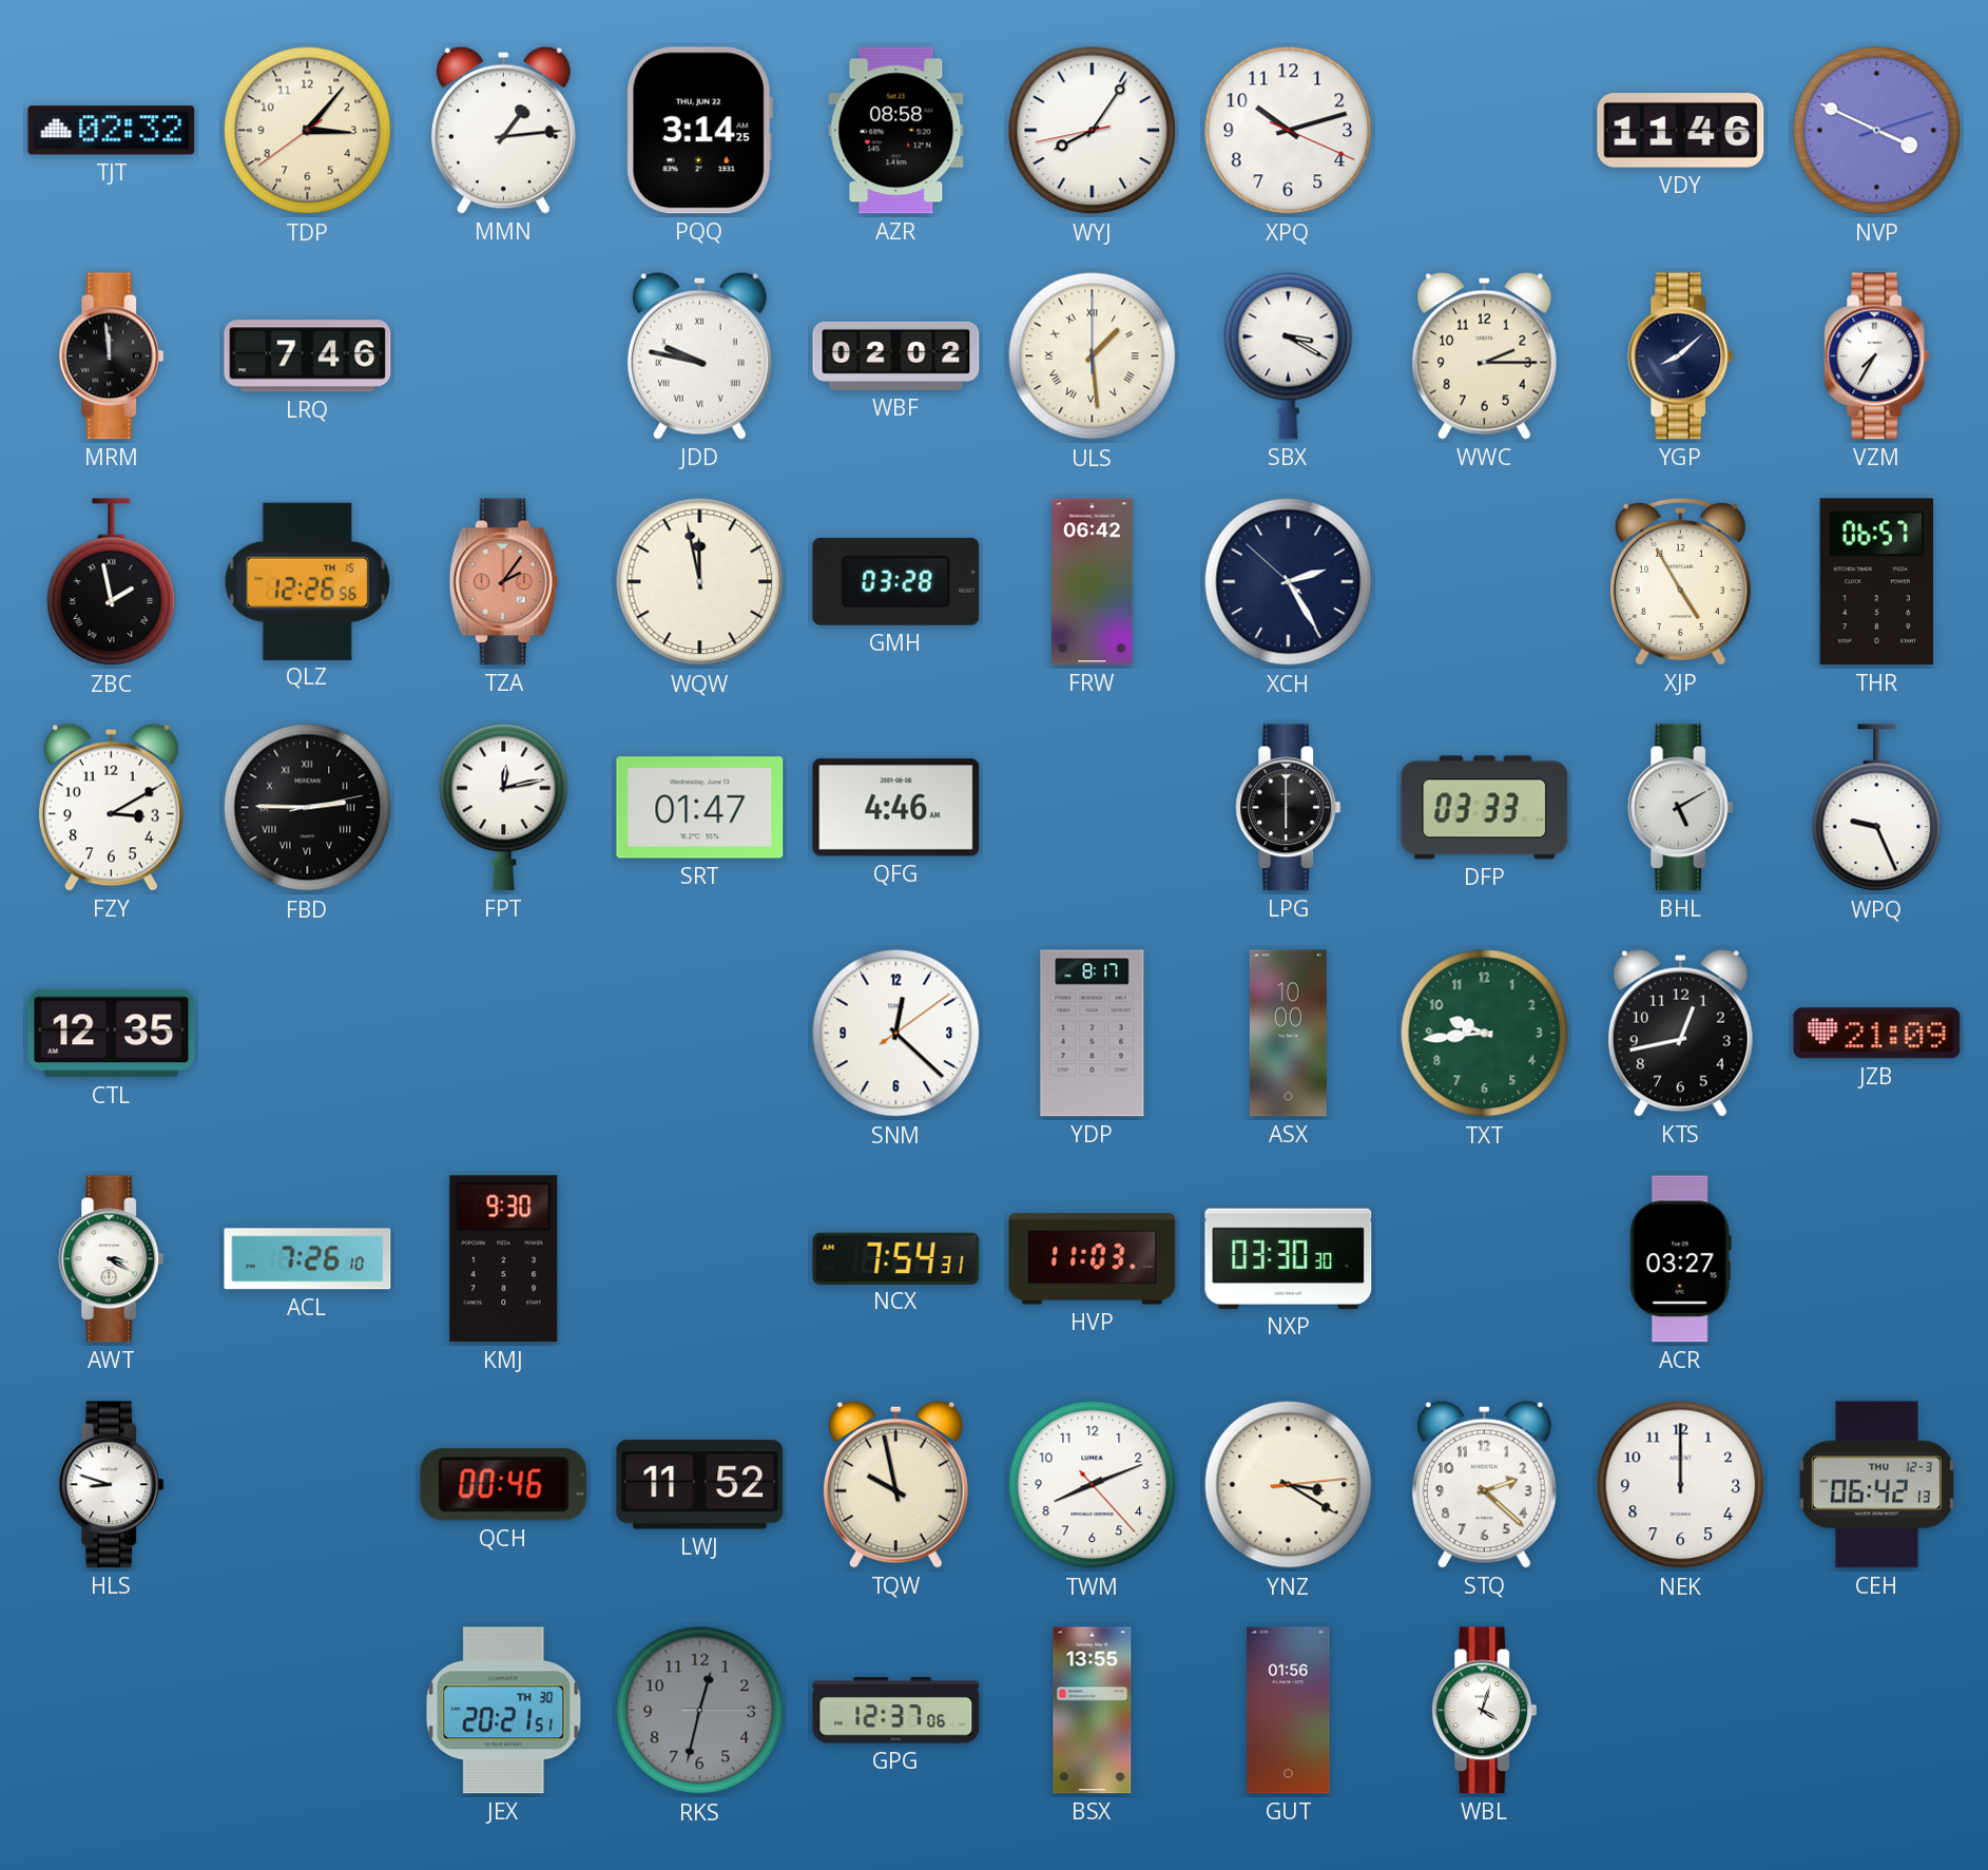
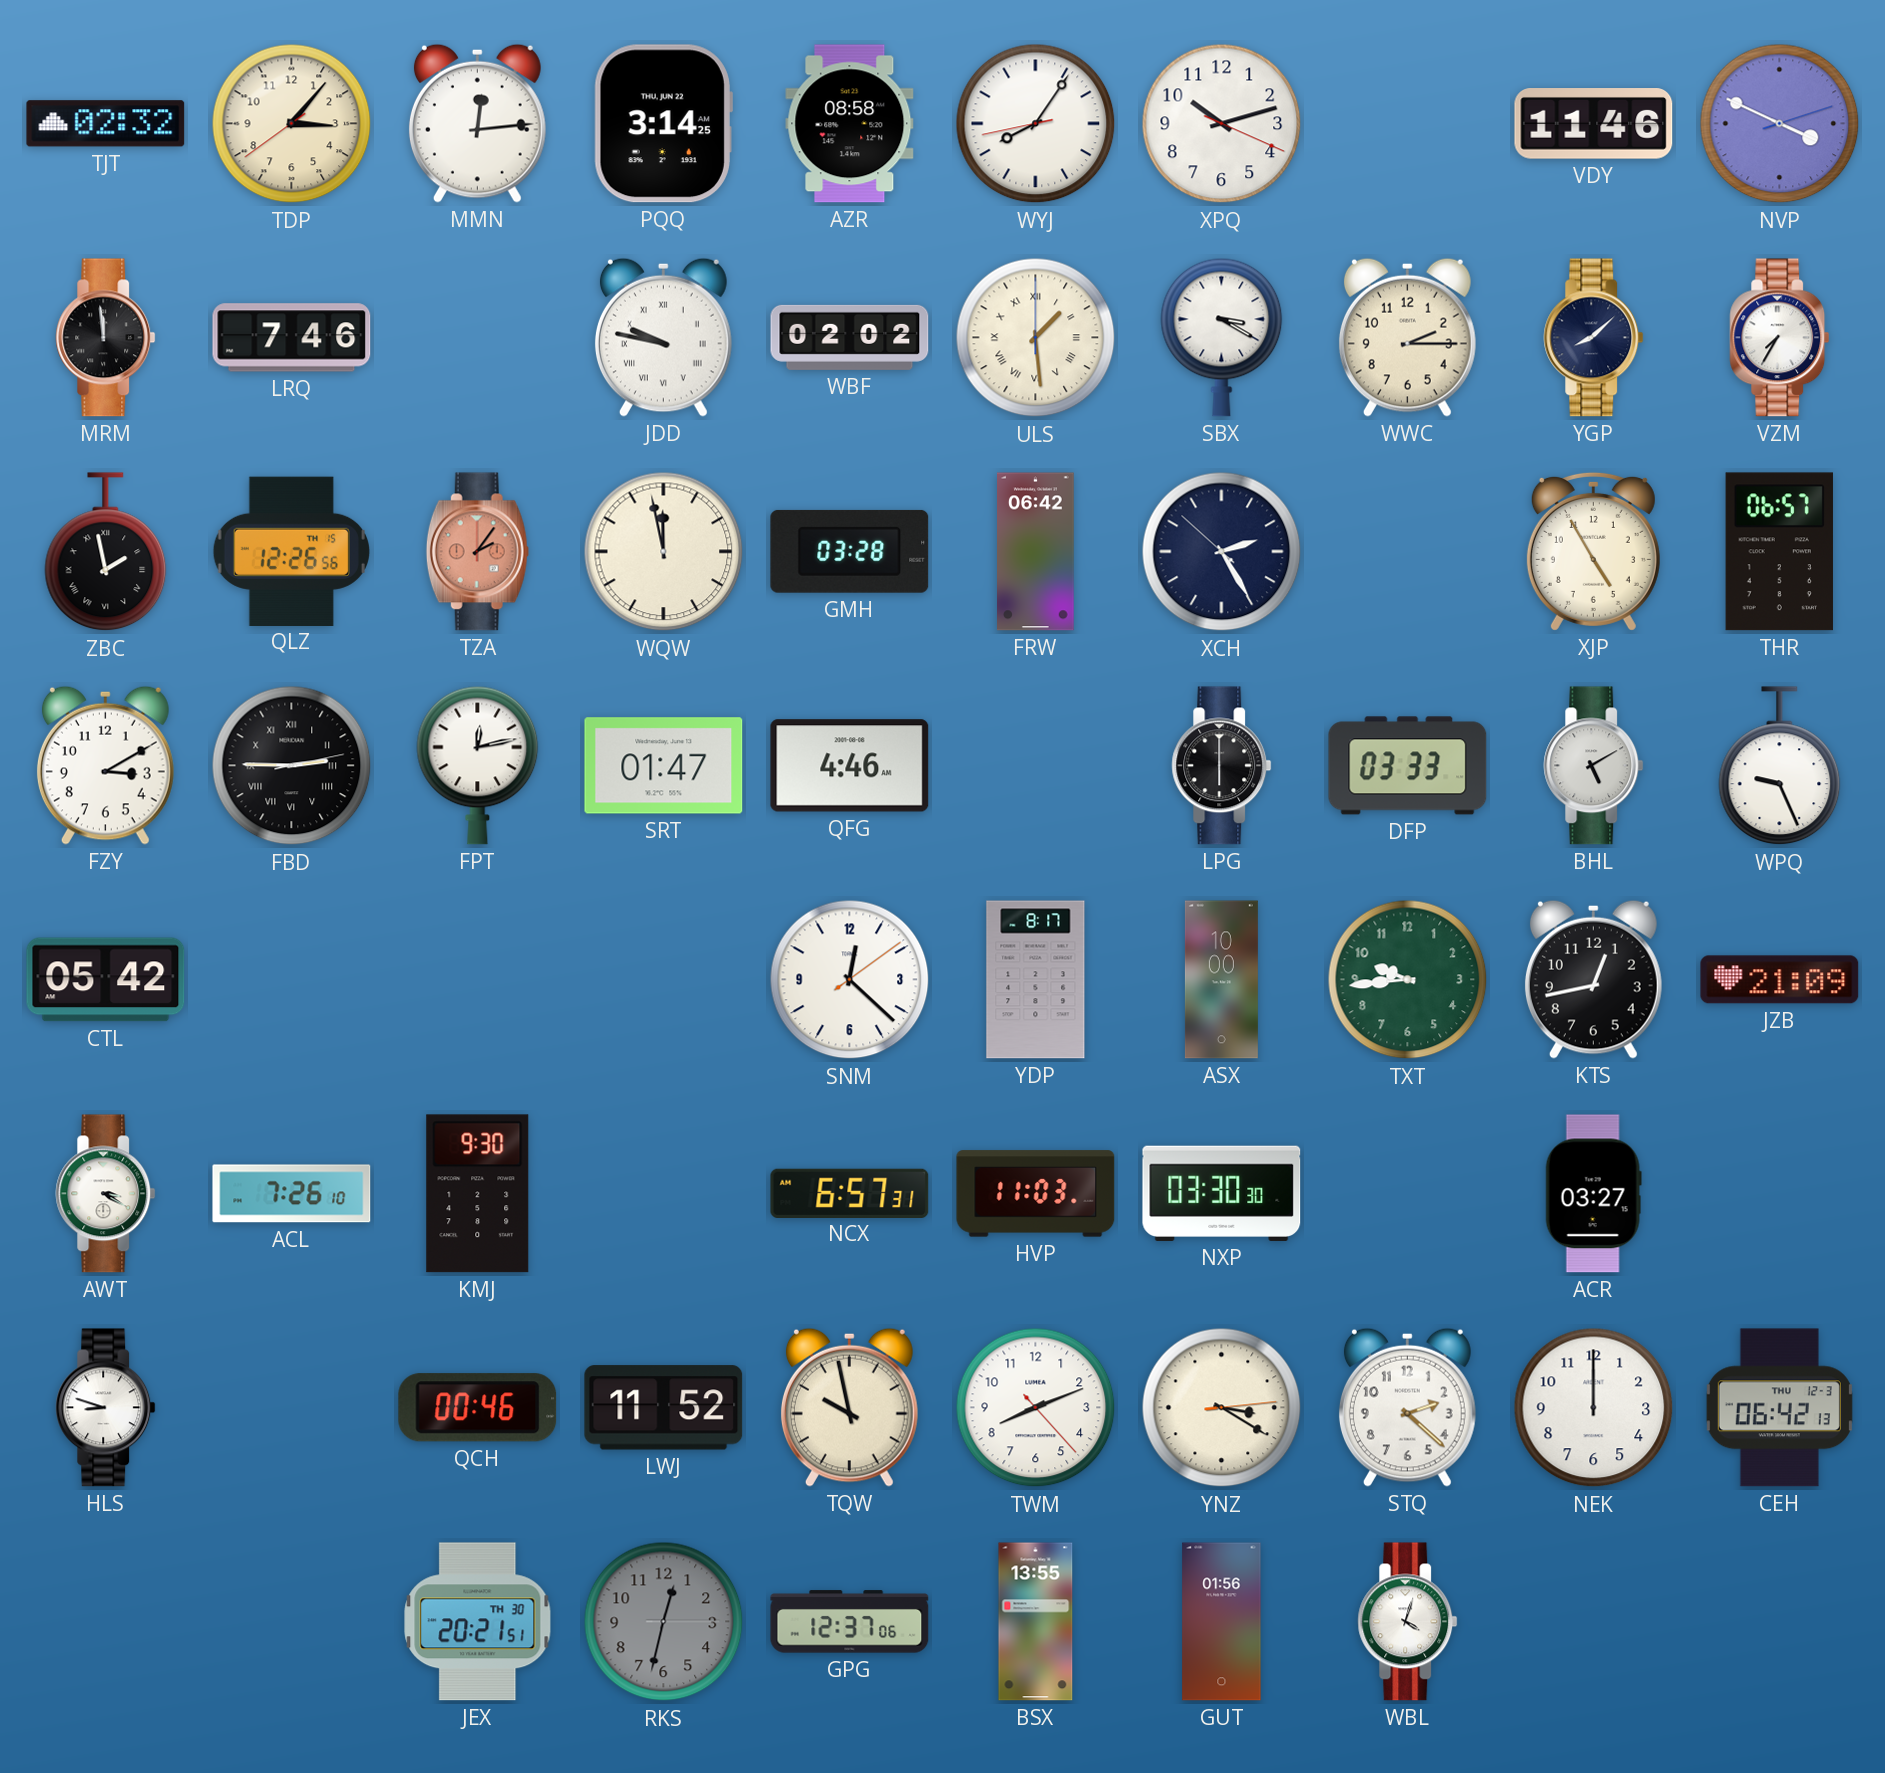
MMN: 1:14 -> 12:14 (477, 123)
CTL: 12:35 -> 05:42 (106, 980)
NCX: 7:54 -> 6:57 (850, 1193)
